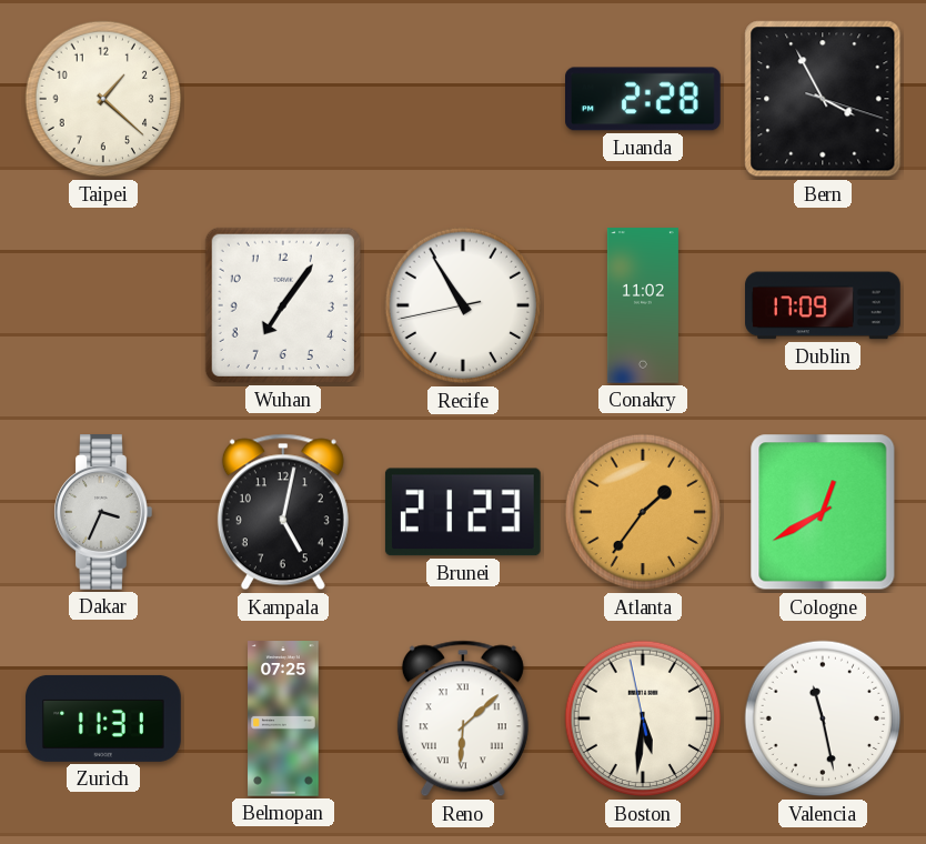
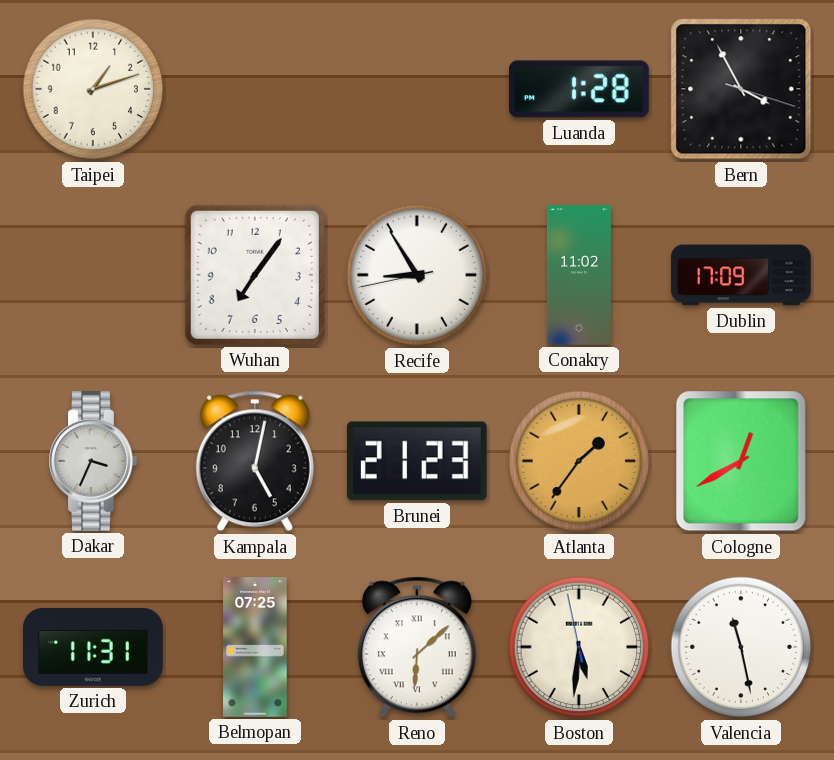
Taipei: 1:22 -> 1:12 (93, 89)
Luanda: 2:28 -> 1:28 (580, 89)
Recife: 10:54 -> 8:54 (417, 275)
